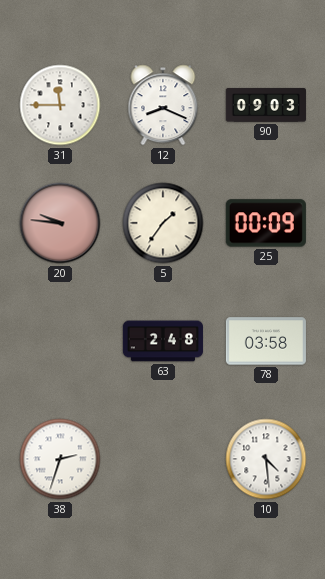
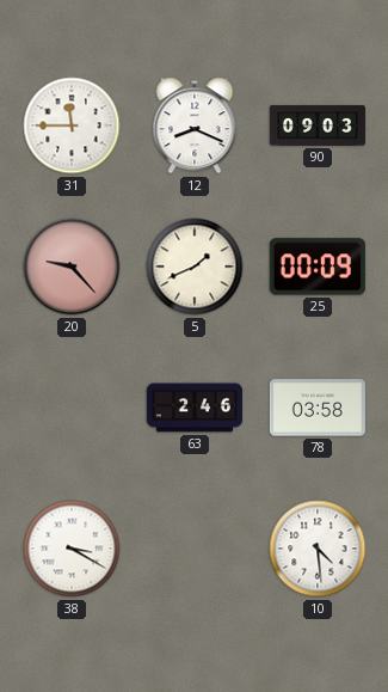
20: 9:46 -> 9:23 (72, 267)
5: 1:36 -> 1:41 (195, 267)
63: 2:48 -> 2:46 (195, 408)
38: 2:33 -> 3:20 (72, 549)
